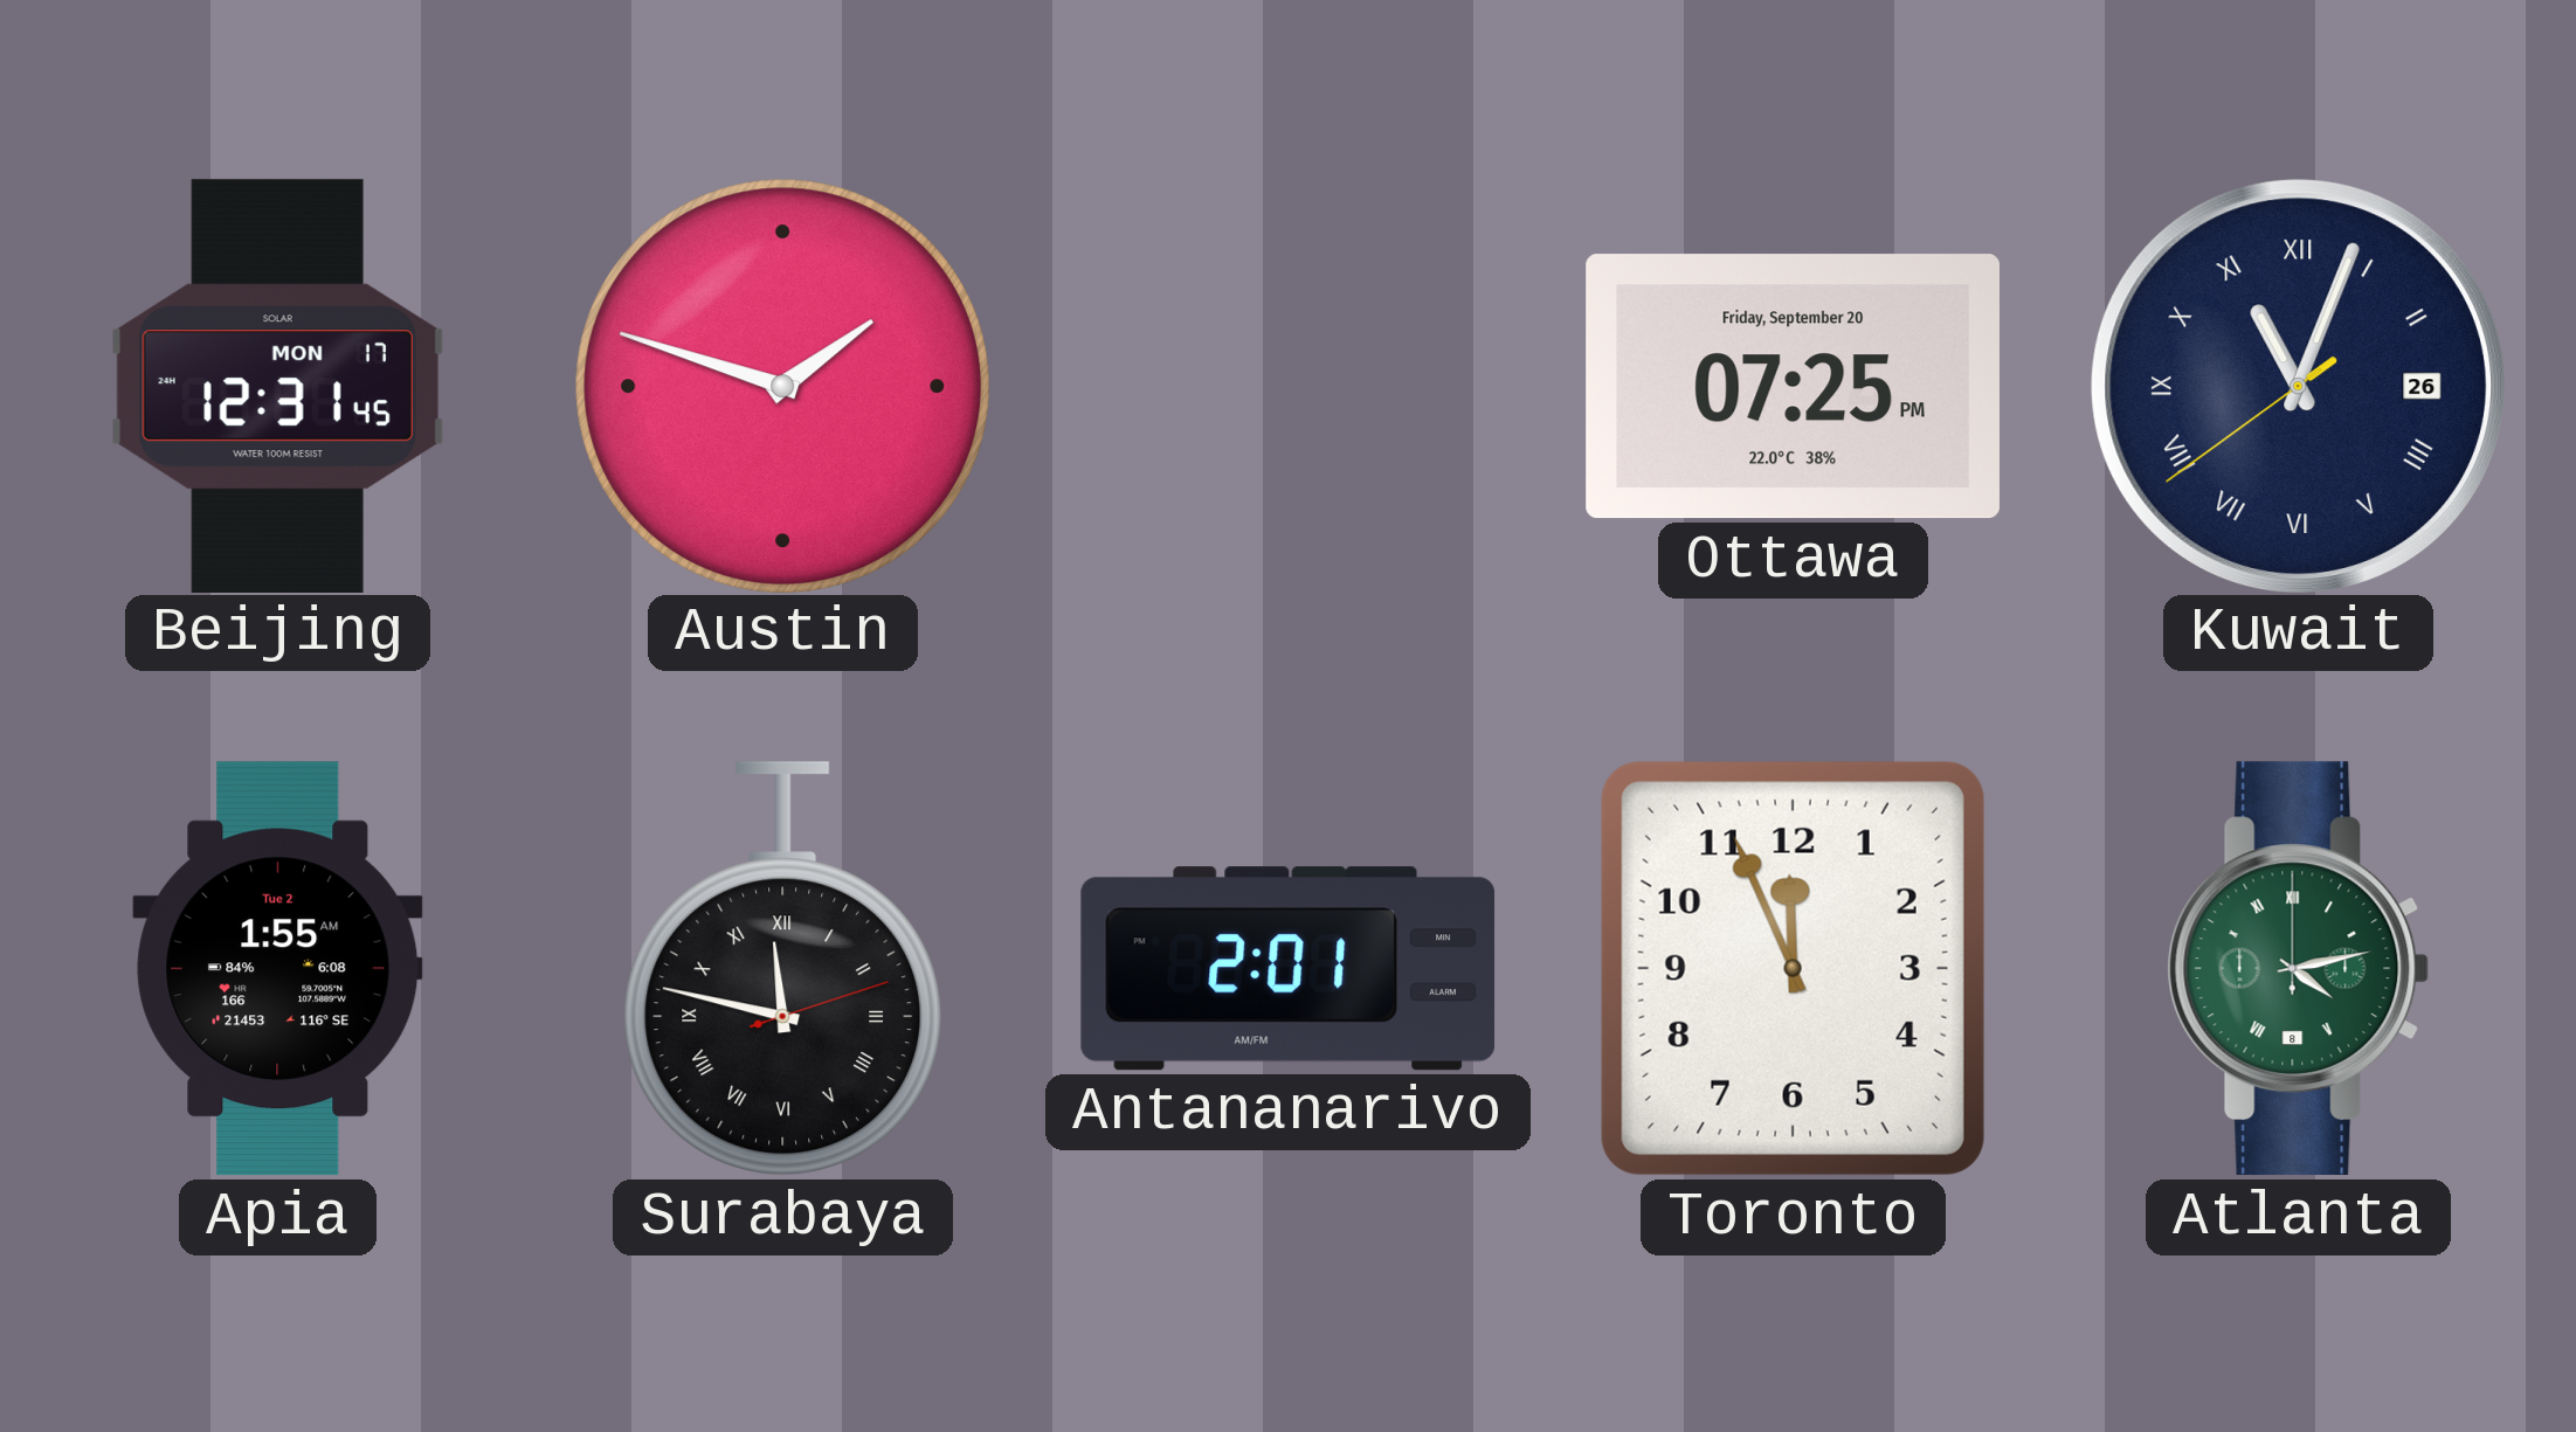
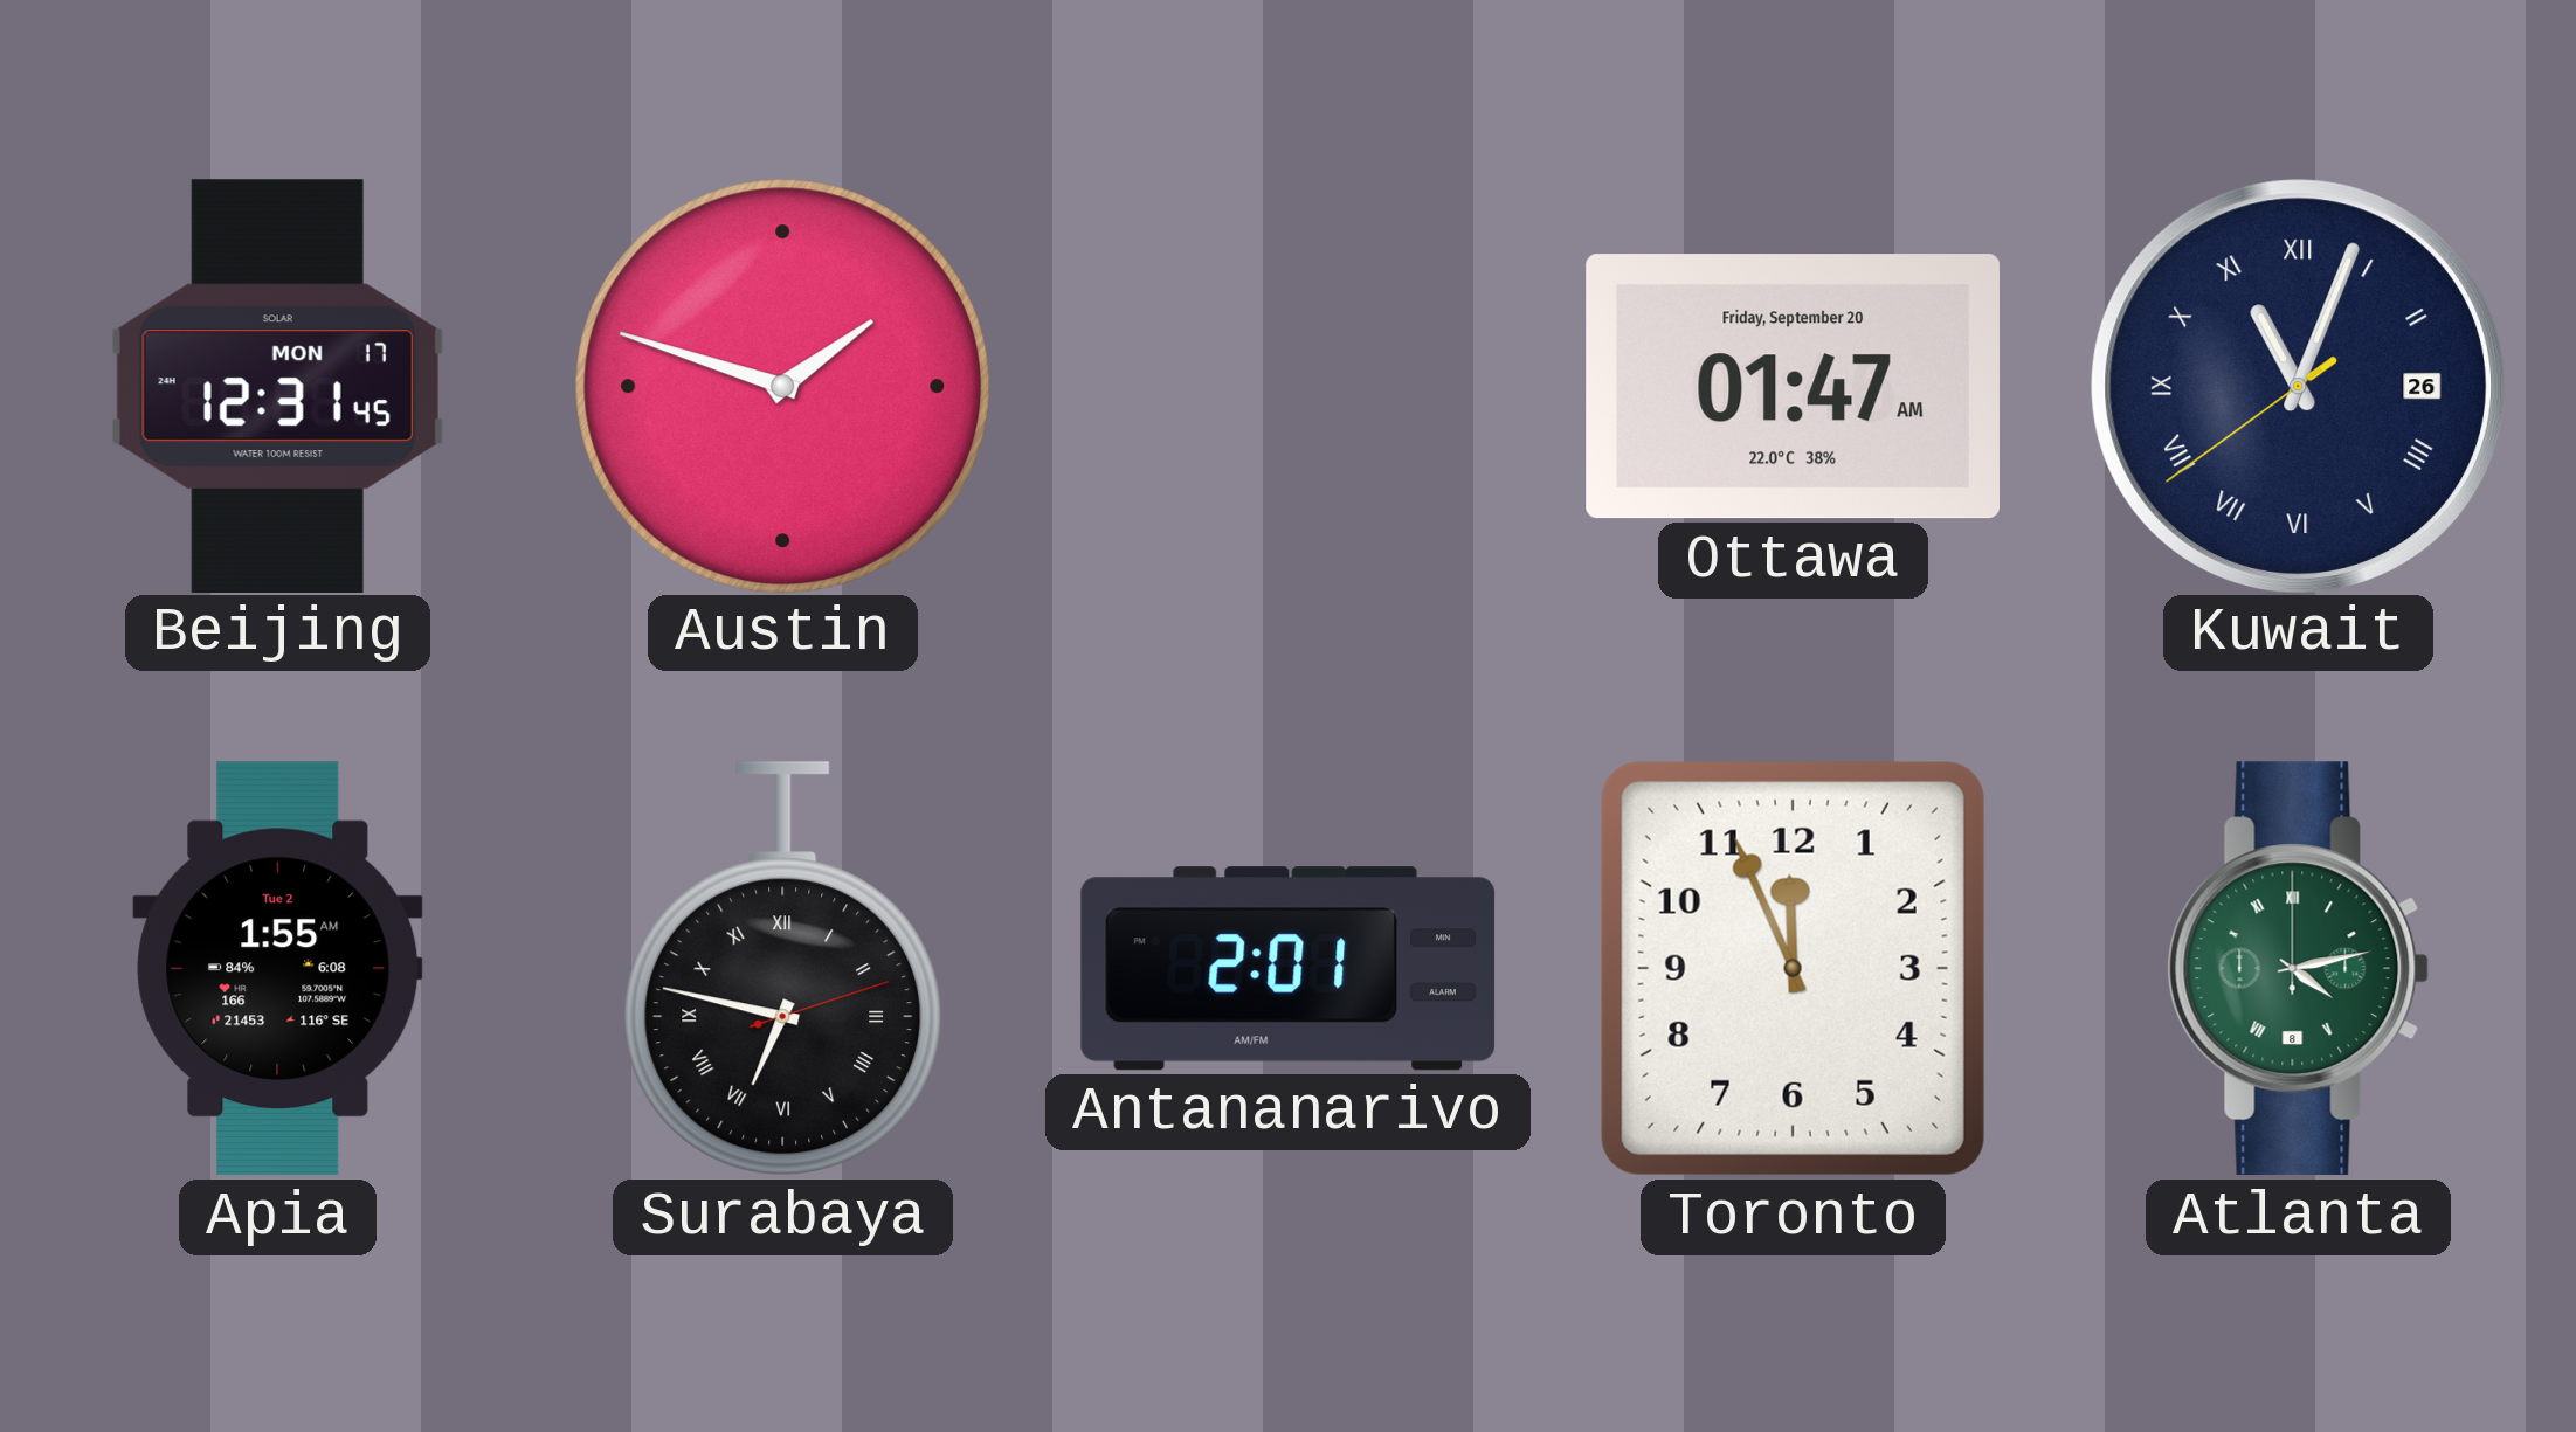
Ottawa: 07:25 -> 01:47 (1793, 387)
Surabaya: 11:47 -> 6:47 (783, 969)
